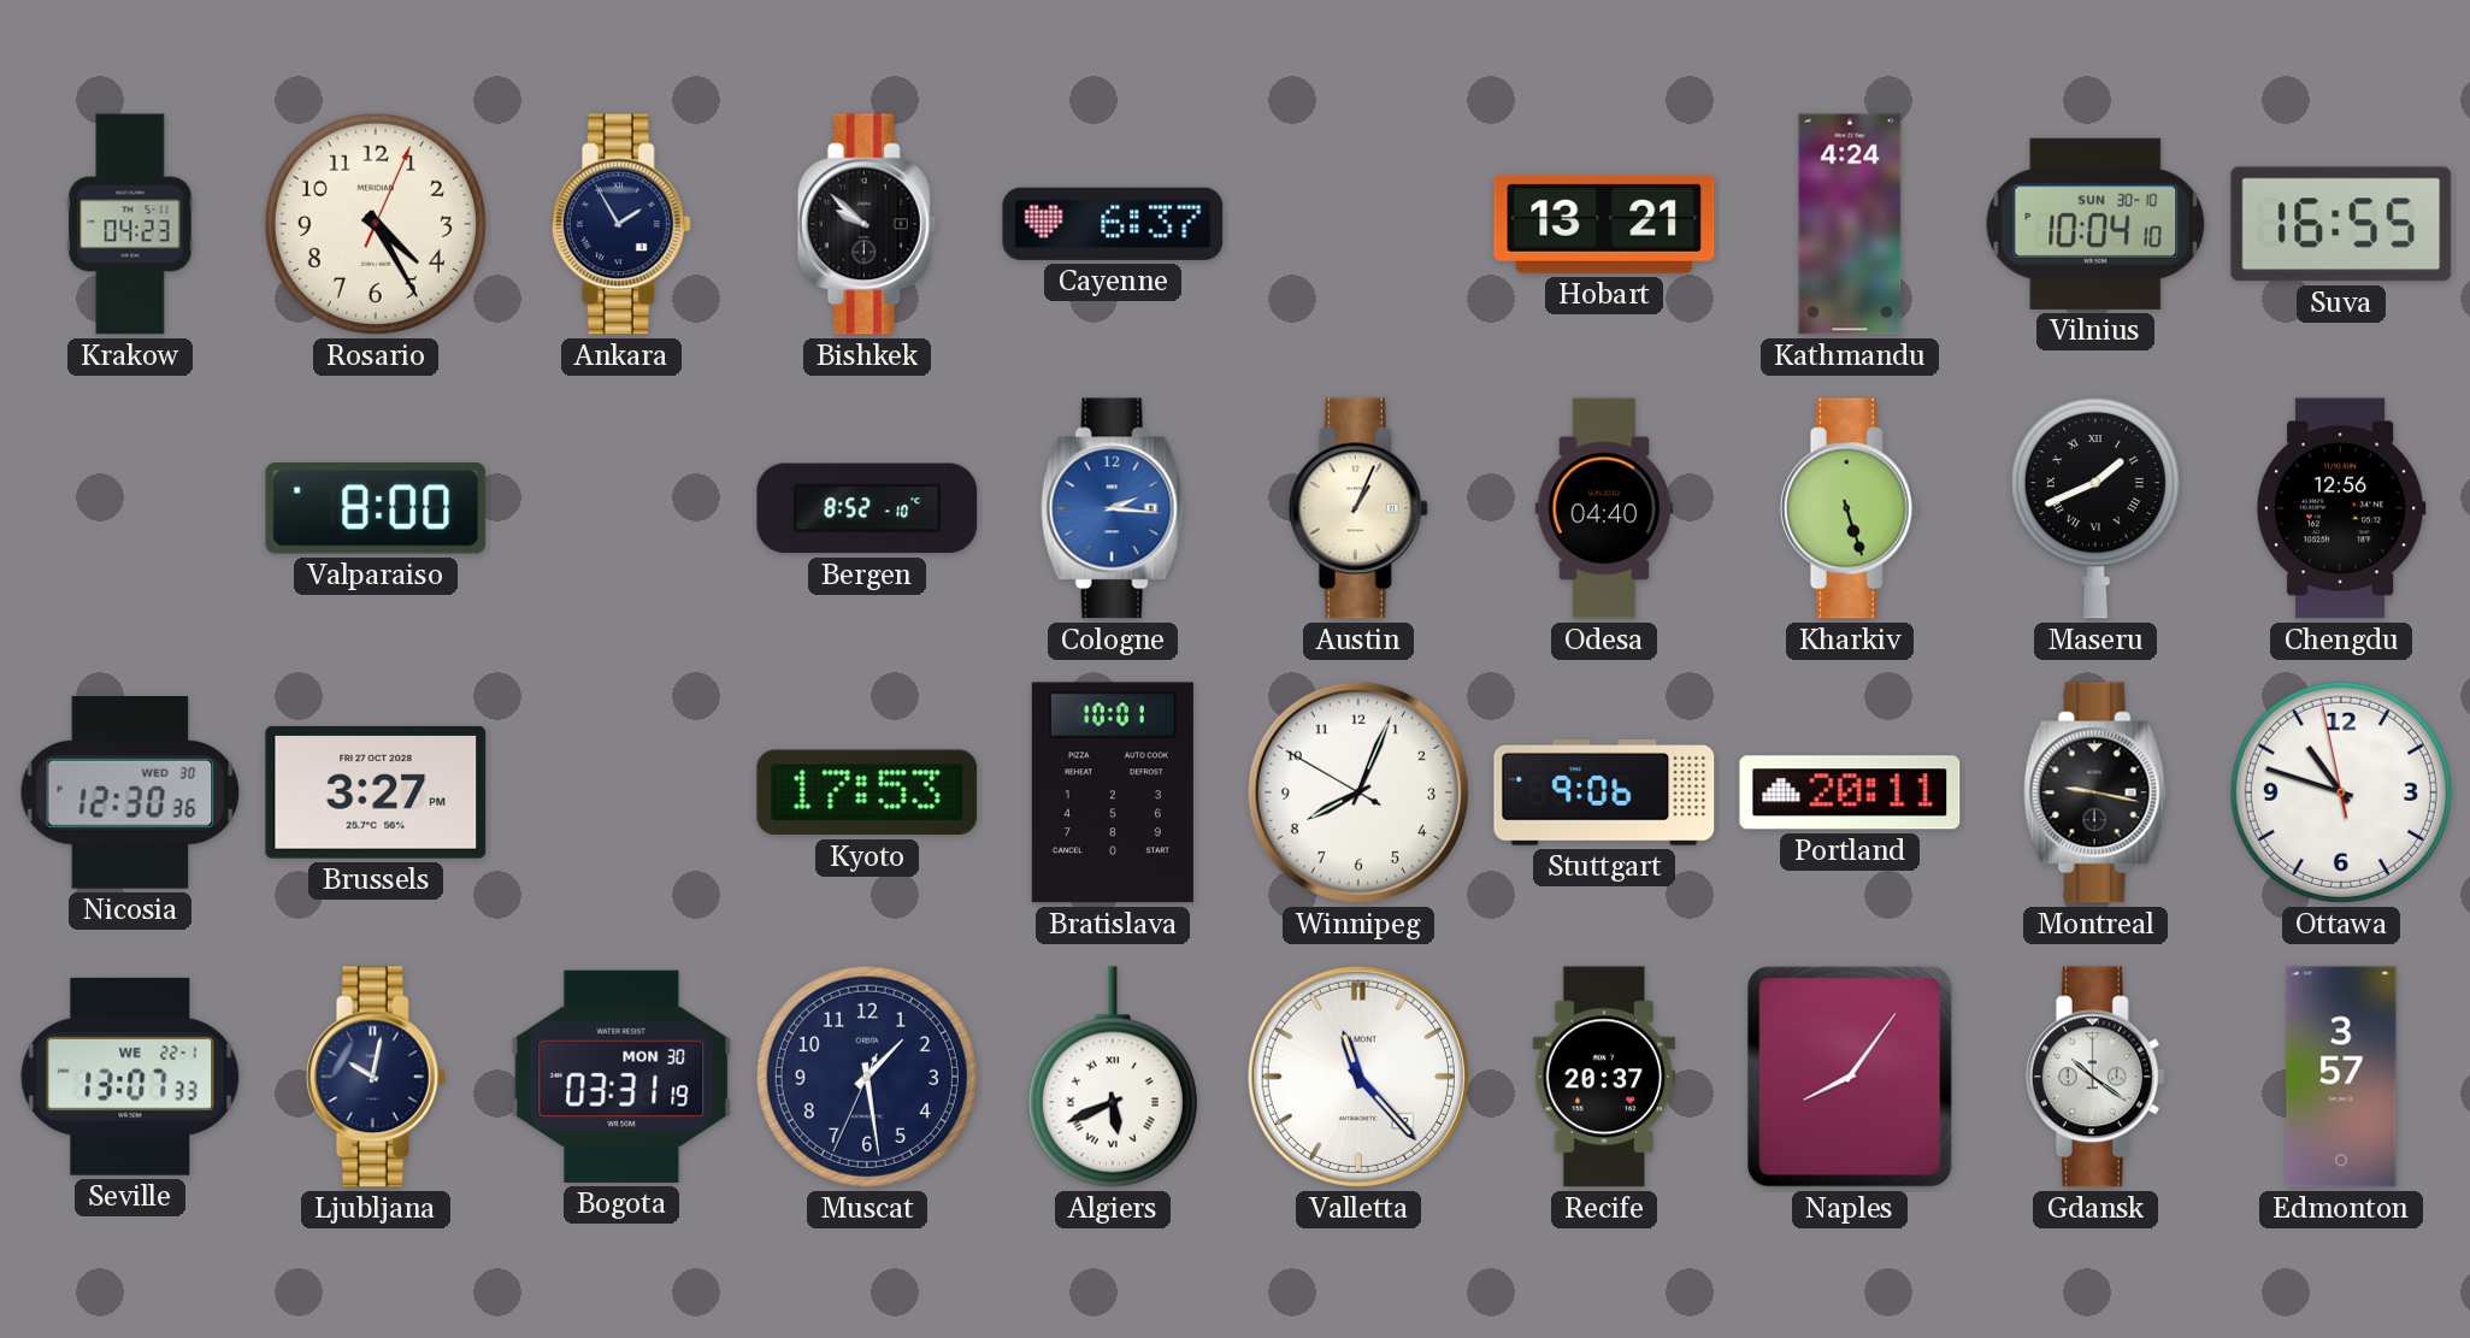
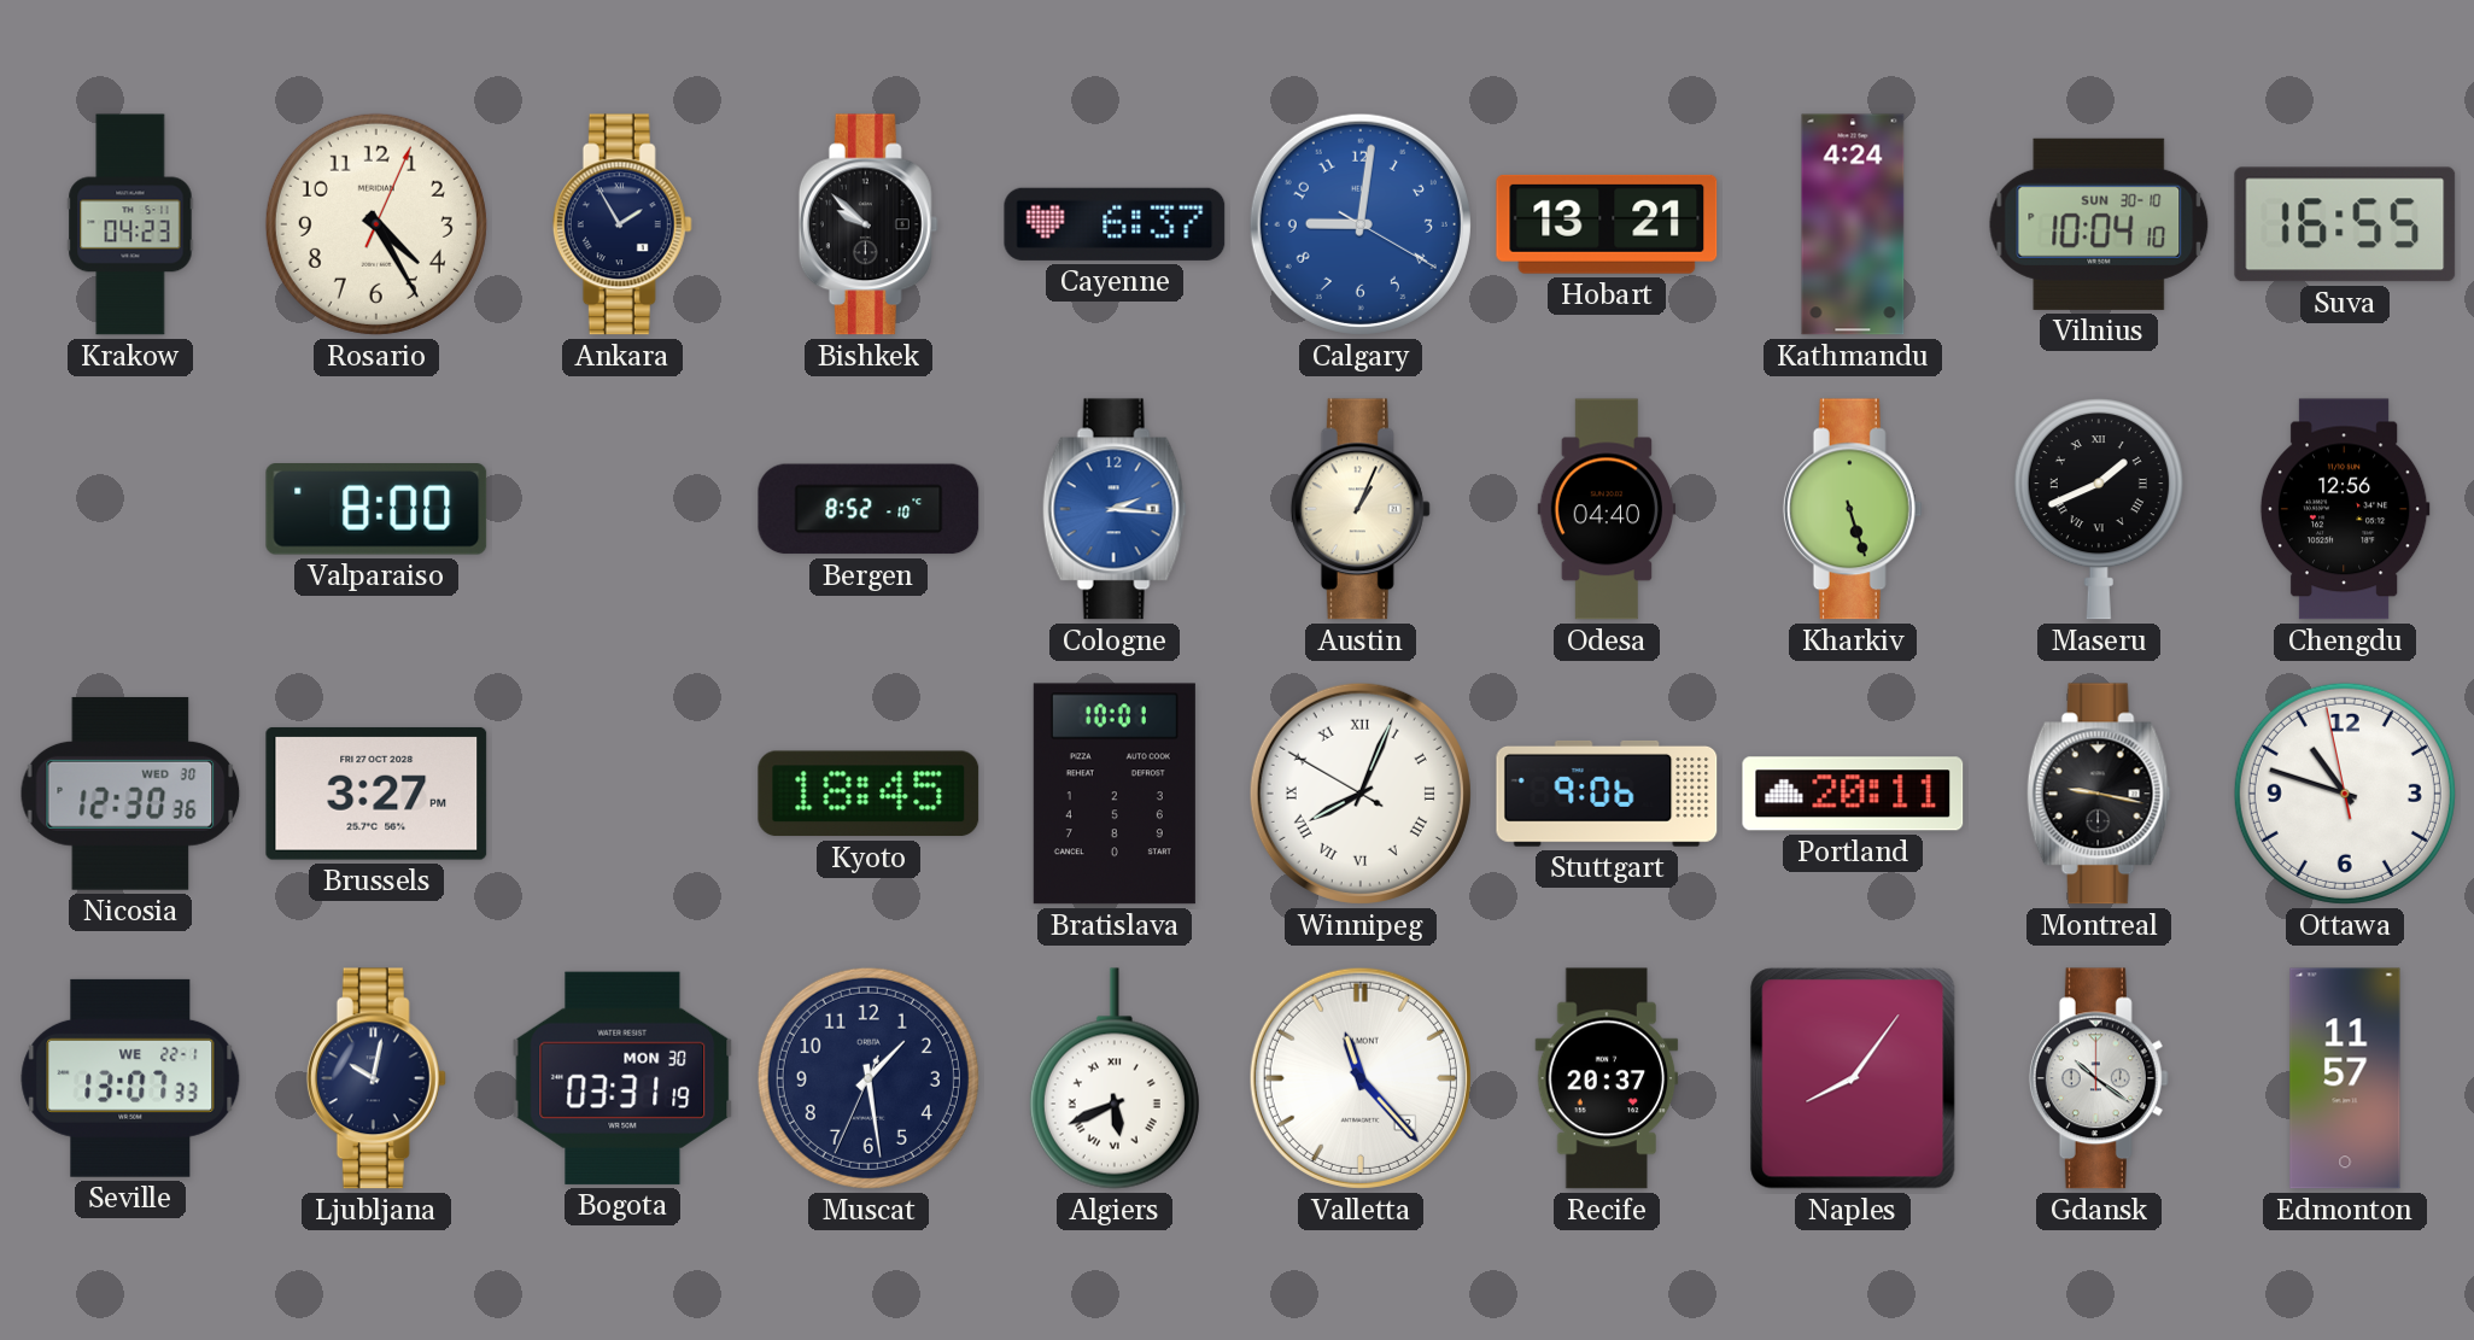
Calgary: none -> 9:01 (1361, 224)
Kyoto: 17:53 -> 18:45 (868, 794)
Winnipeg numerals: Arabic -> Roman (1361, 794)
Edmonton: 3:57 -> 11:57 (2345, 1078)
